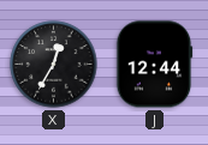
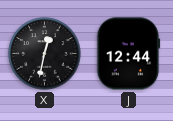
X: 12:35 -> 12:32 (45, 54)
